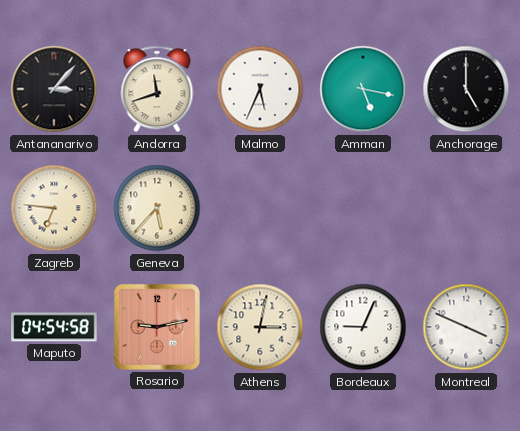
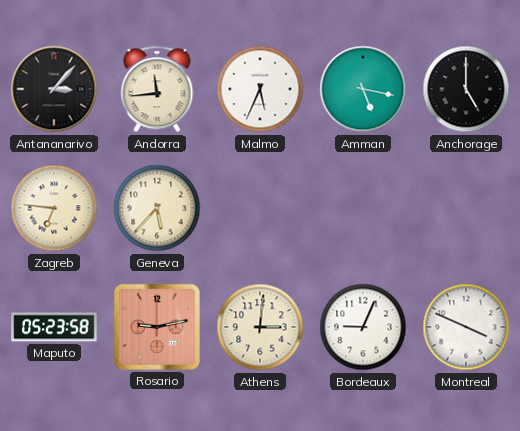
Andorra: 11:42 -> 11:44 (157, 89)
Maputo: 04:54 -> 05:23 (54, 327)
Athens: 3:02 -> 3:01 (260, 327)
